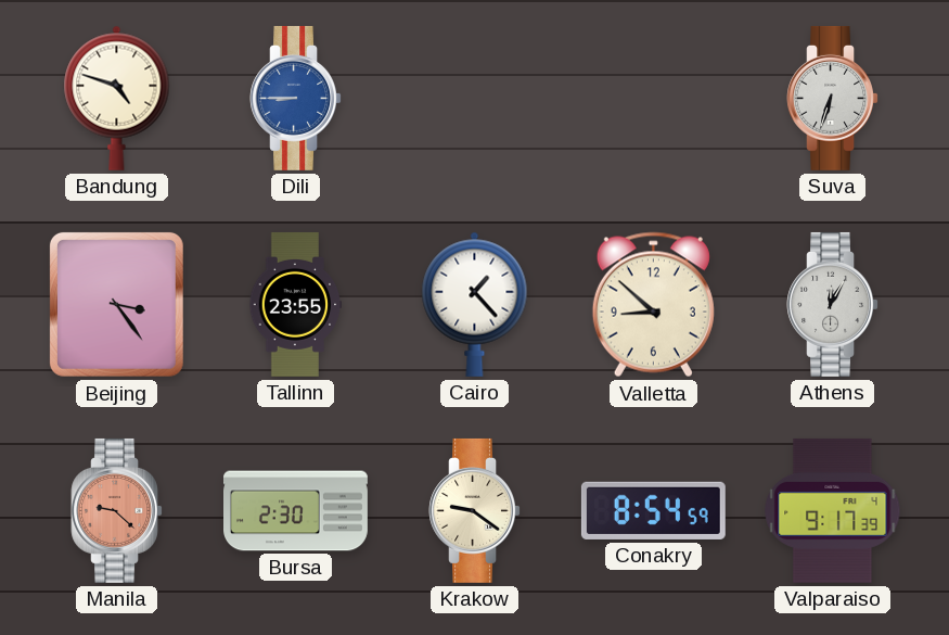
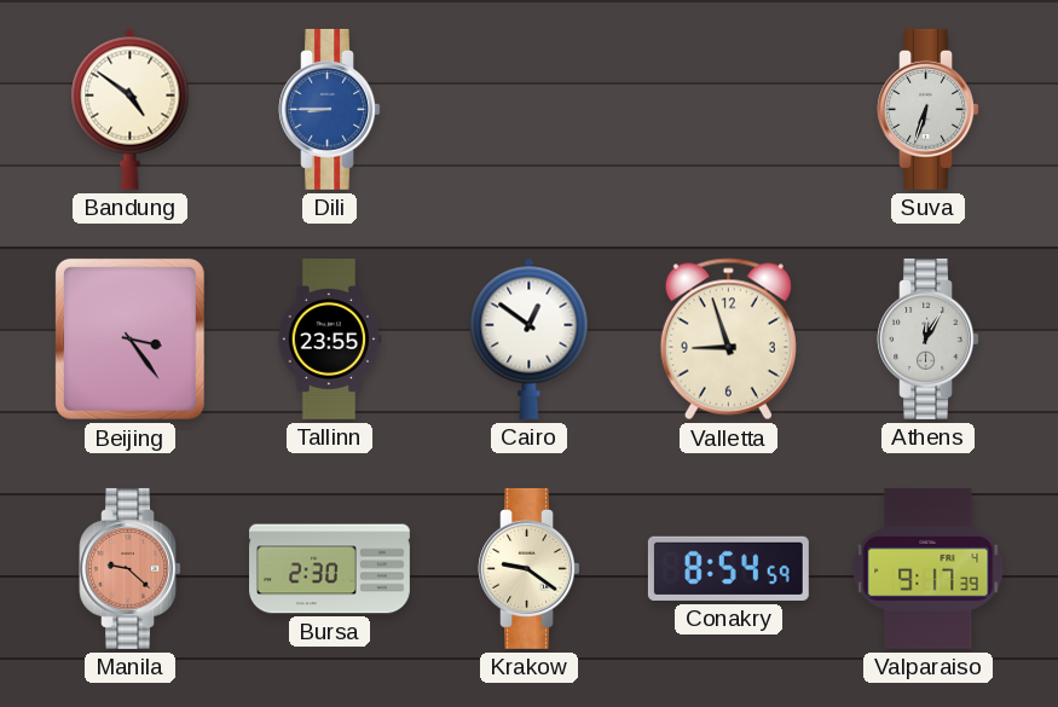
Bandung: 4:48 -> 4:51 (131, 109)
Cairo: 1:23 -> 12:51 (530, 338)
Valletta: 8:52 -> 8:57 (728, 340)
